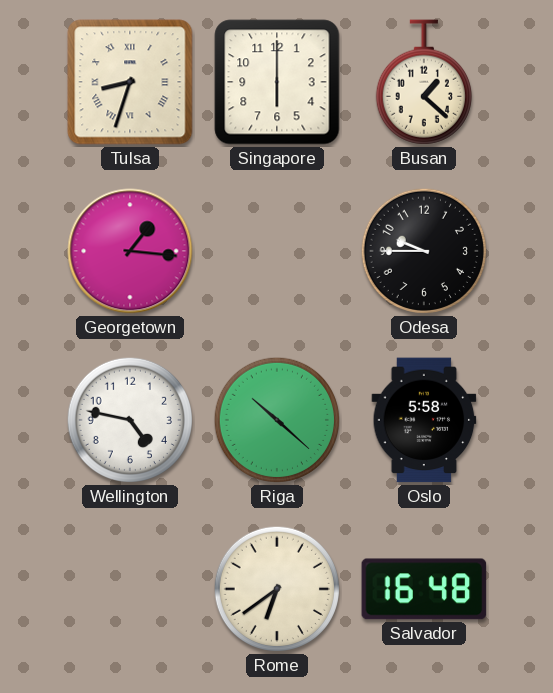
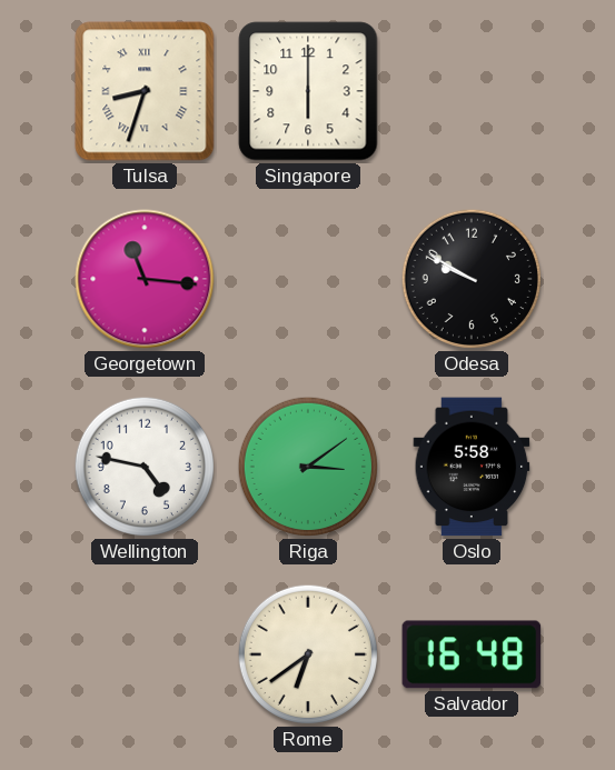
Busan: 1:22 -> none (424, 82)
Georgetown: 1:16 -> 11:16 (145, 279)
Odesa: 9:45 -> 9:50 (472, 279)
Riga: 10:22 -> 3:09 (308, 467)
